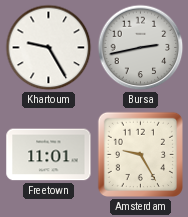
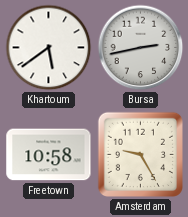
Khartoum: 9:25 -> 5:39 (49, 48)
Freetown: 11:01 -> 10:58 (49, 155)
